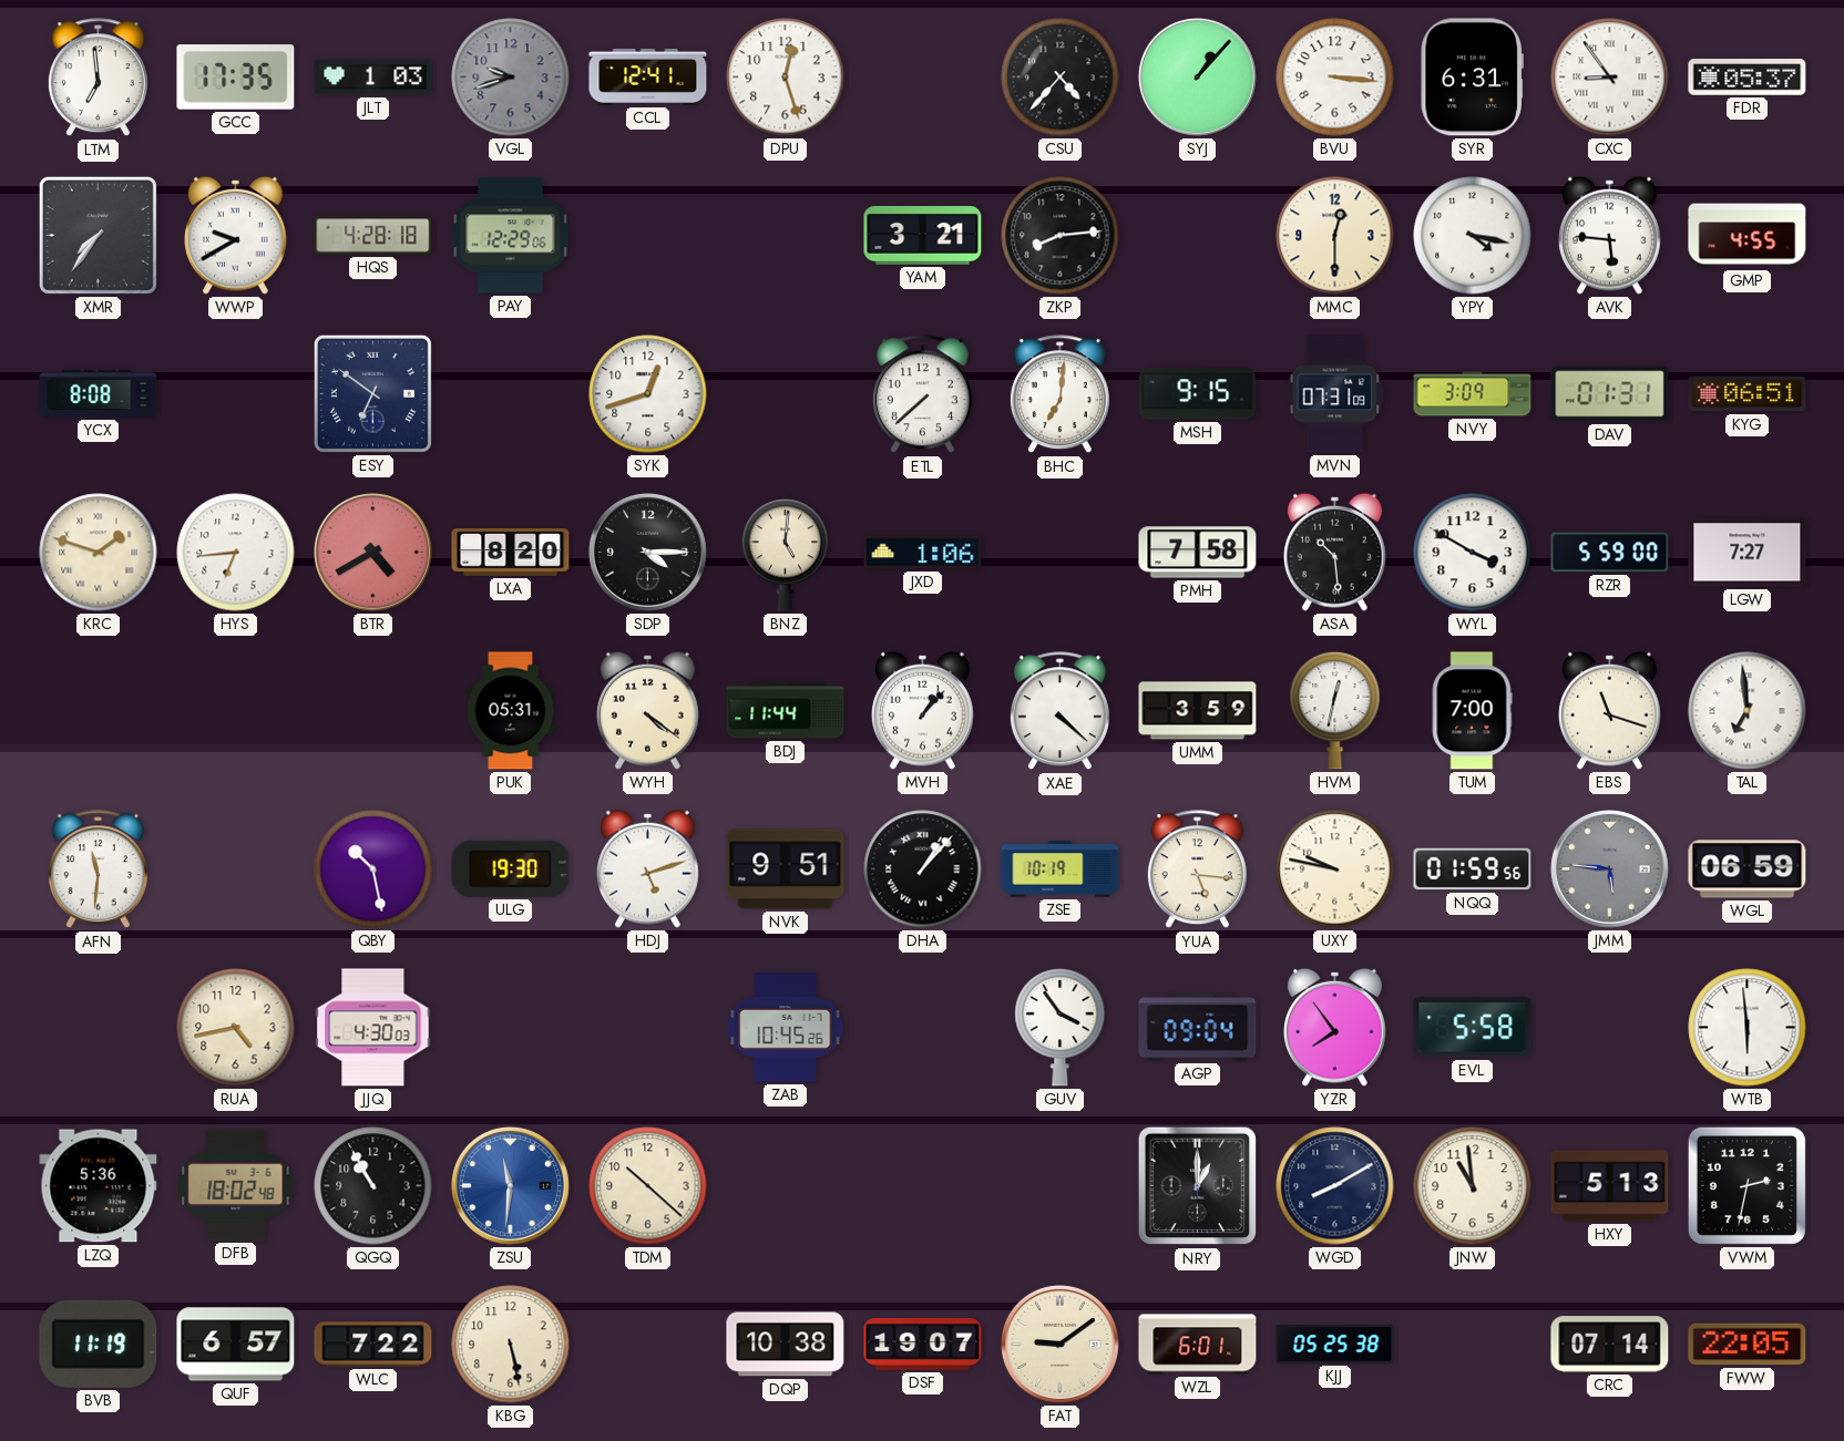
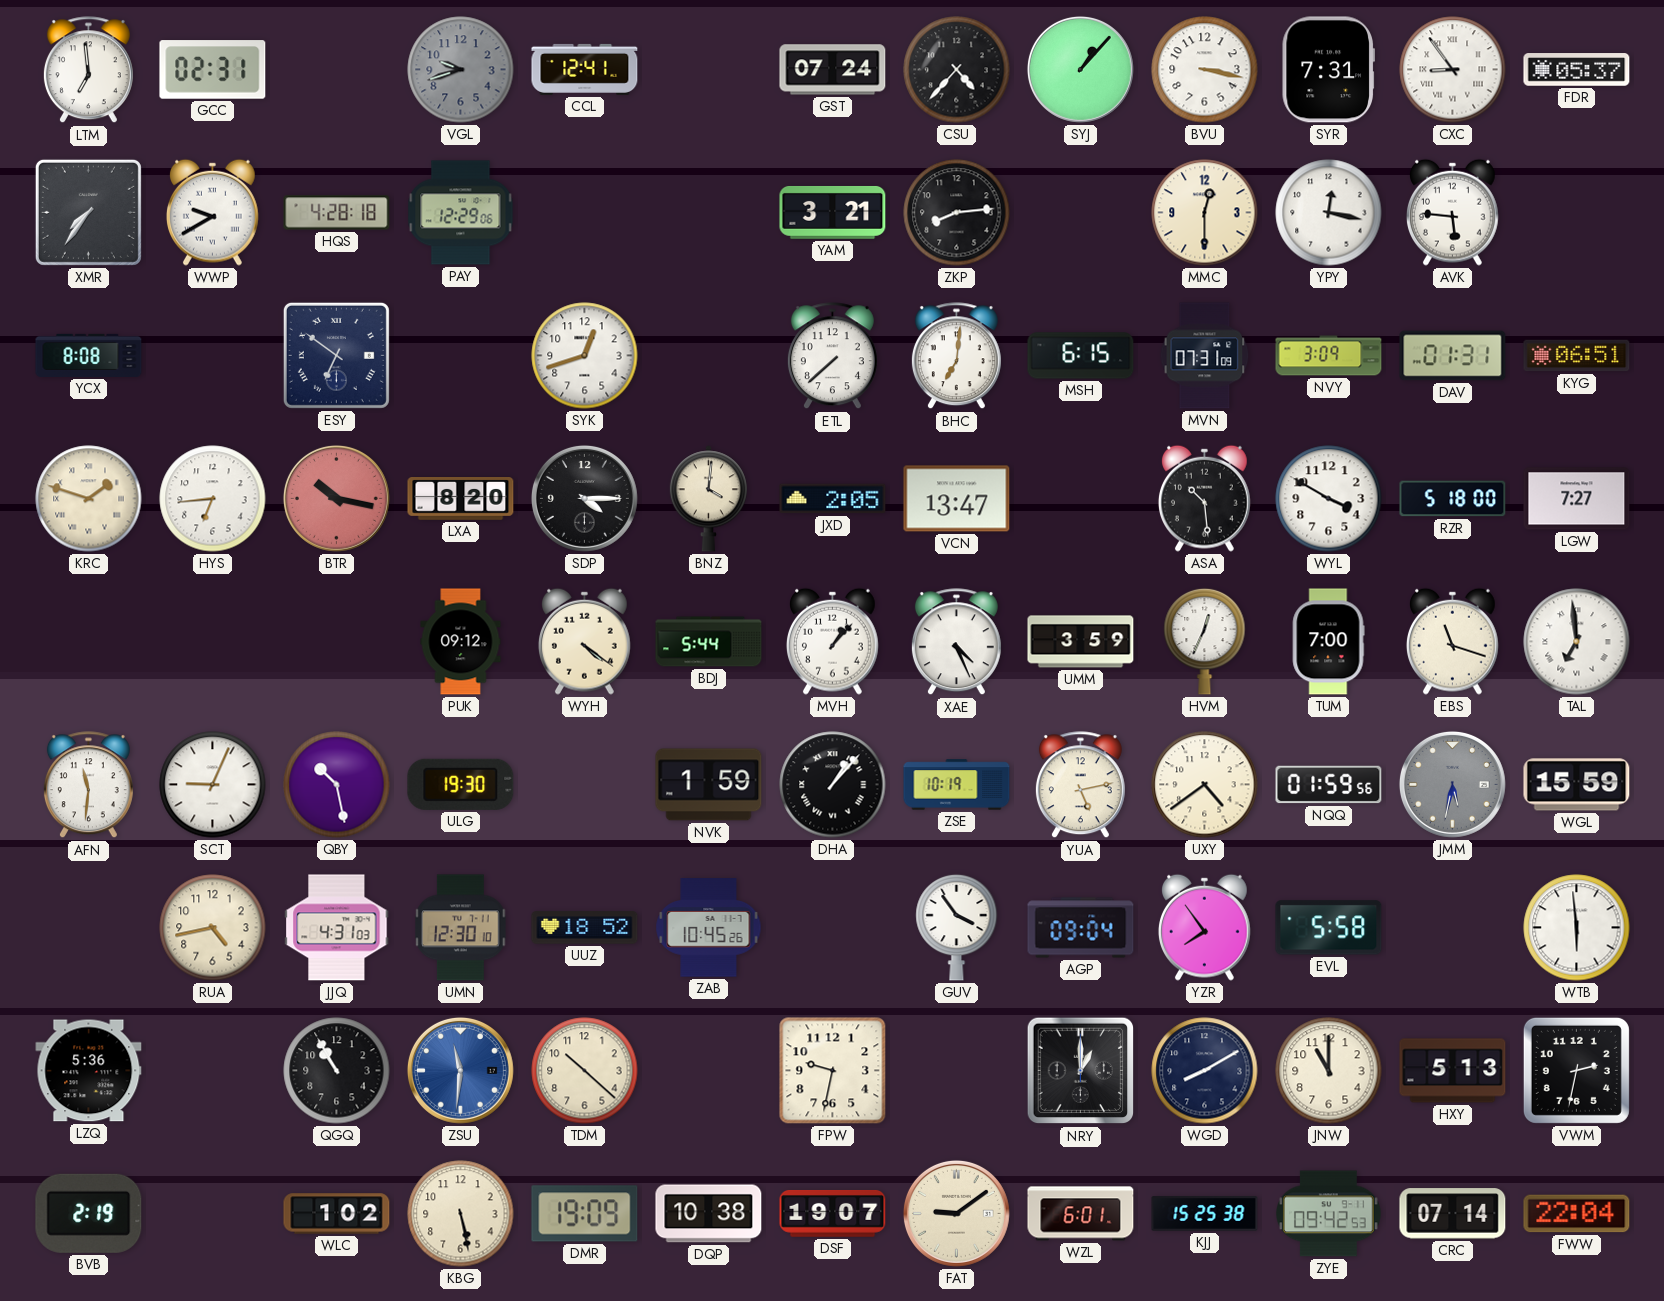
GCC: 17:35 -> 02:31 (213, 70)
JLT: 1:03 -> none (373, 78)
DPU: 12:27 -> none (786, 78)
GST: none -> 07:24 (833, 70)
BVU: 3:16 -> 3:17 (1205, 70)
SYR: 6:31 -> 7:31 (1328, 70)
YPY: 4:17 -> 12:17 (1329, 213)
GMP: 4:55 -> none (1748, 236)
MSH: 9:15 -> 6:15 (1081, 356)
BTR: 4:40 -> 10:17 (336, 498)
BNZ: 5:01 -> 4:01 (708, 499)
JXD: 1:06 -> 2:05 (833, 499)
VCN: none -> 13:47 (957, 499)
PMH: 7:58 -> none (1198, 553)
RZR: 5:59 -> 5:18 (1453, 499)
PUK: 05:31 -> 09:12 (461, 642)
BDJ: 11:44 -> 5:44 (709, 642)
XAE: 4:22 -> 4:26 (956, 642)
HVM: 12:32 -> 12:34 (1205, 641)
SCT: none -> 9:04 (213, 785)
HDJ: 5:12 -> none (647, 868)
NVK: 9:51 -> 1:59 (709, 785)
YUA: 5:16 -> 5:13 (1080, 785)
UXY: 9:47 -> 4:39 (1205, 785)
JMM: 5:46 -> 5:32 (1452, 784)
WGL: 06:59 -> 15:59 (1577, 785)
JJQ: 4:30 -> 4:31 (337, 928)
UMN: none -> 12:30 (461, 928)
UUZ: none -> 18:52 (585, 928)
DFB: 18:02 -> none (236, 1185)
FPW: none -> 9:32 (833, 1071)
JNW: 10:59 -> 11:00 (1329, 1071)
BVB: 11:19 -> 2:19 (89, 1213)
QUF: 6:57 -> none (236, 1345)
WLC: 7:22 -> 1:02 (337, 1214)
DMR: none -> 19:09 (585, 1214)
KJJ: 05:25 -> 15:25 (1205, 1214)
ZYE: none -> 09:42 (1329, 1214)
FWW: 22:05 -> 22:04 (1577, 1214)
